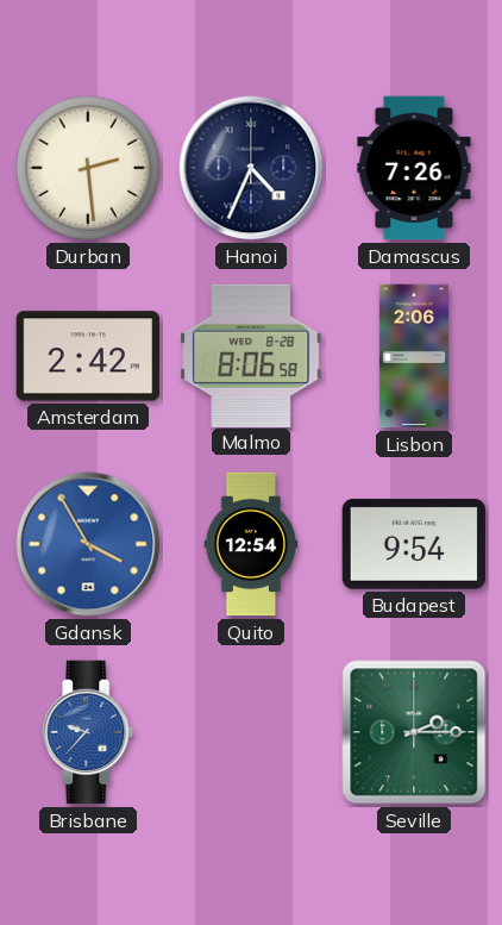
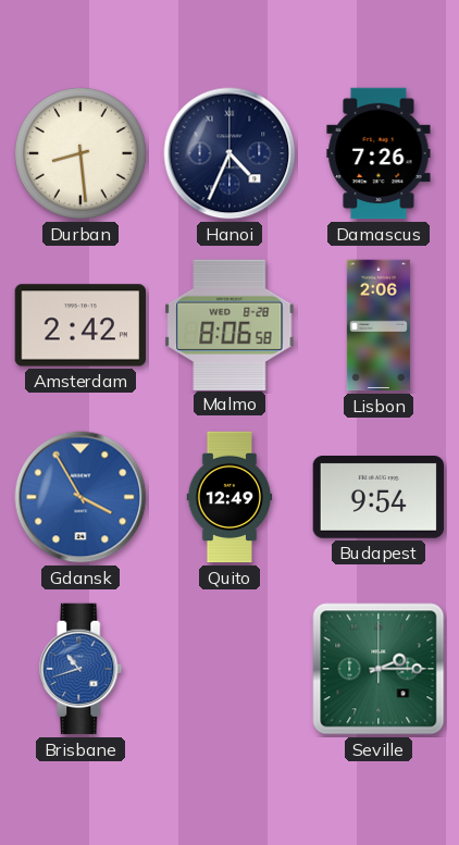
Durban: 2:29 -> 8:29 (80, 153)
Quito: 12:54 -> 12:49 (230, 497)
Brisbane: 9:37 -> 10:42 (80, 669)
